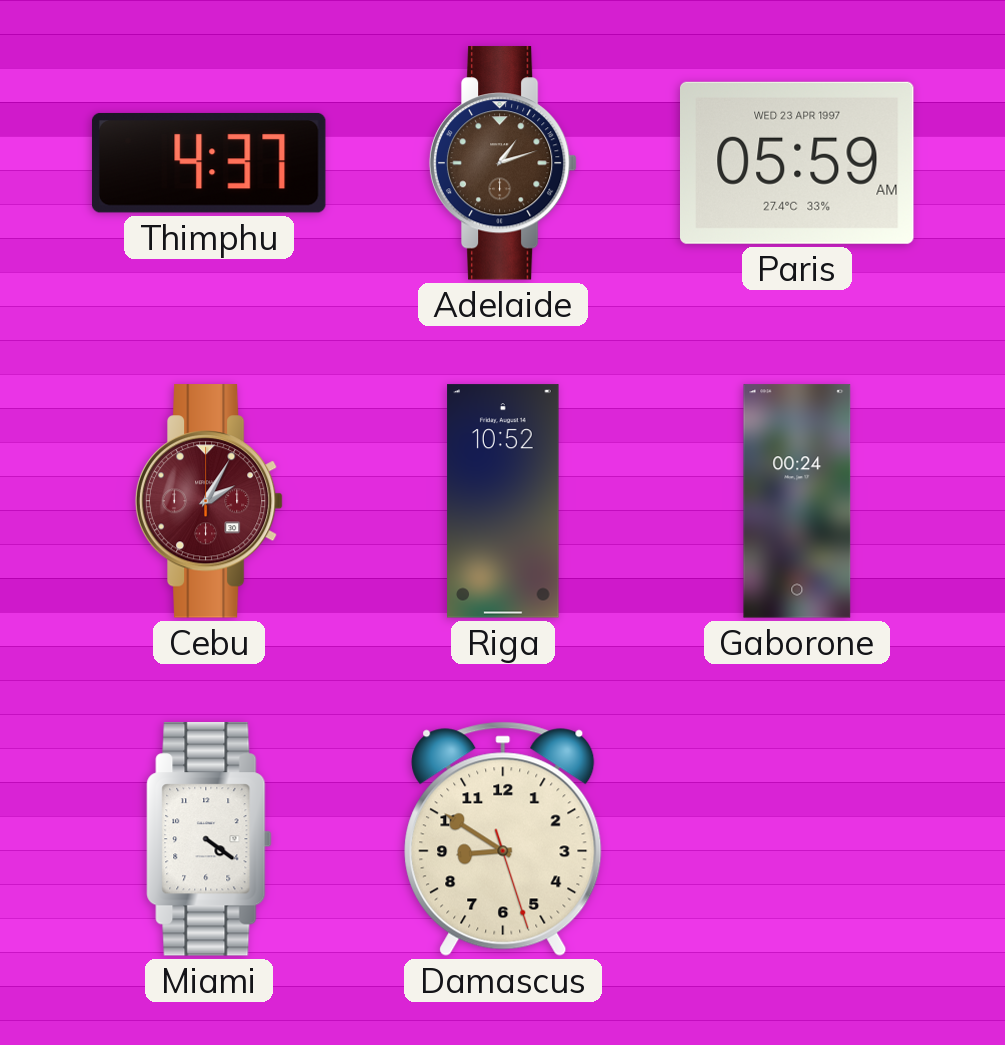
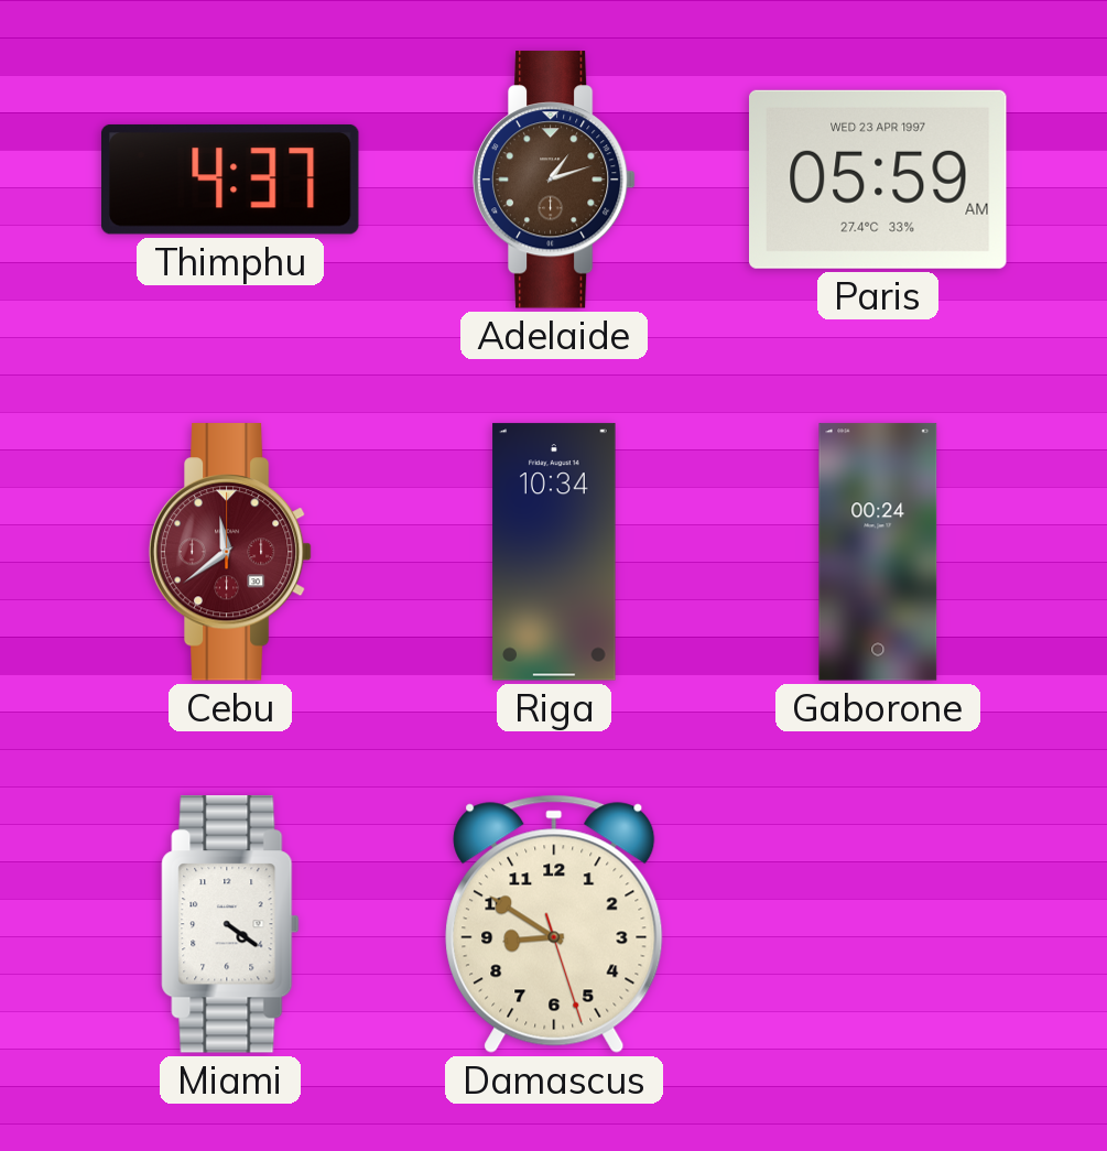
Cebu: 2:05 -> 11:39 (230, 552)
Riga: 10:52 -> 10:34 (554, 552)
